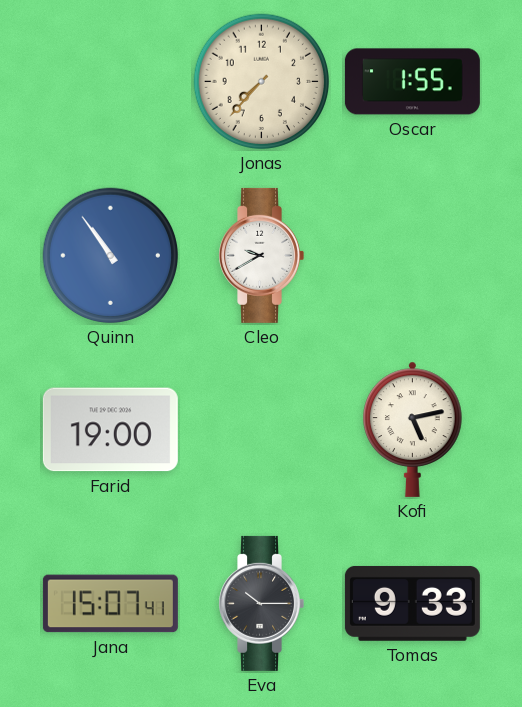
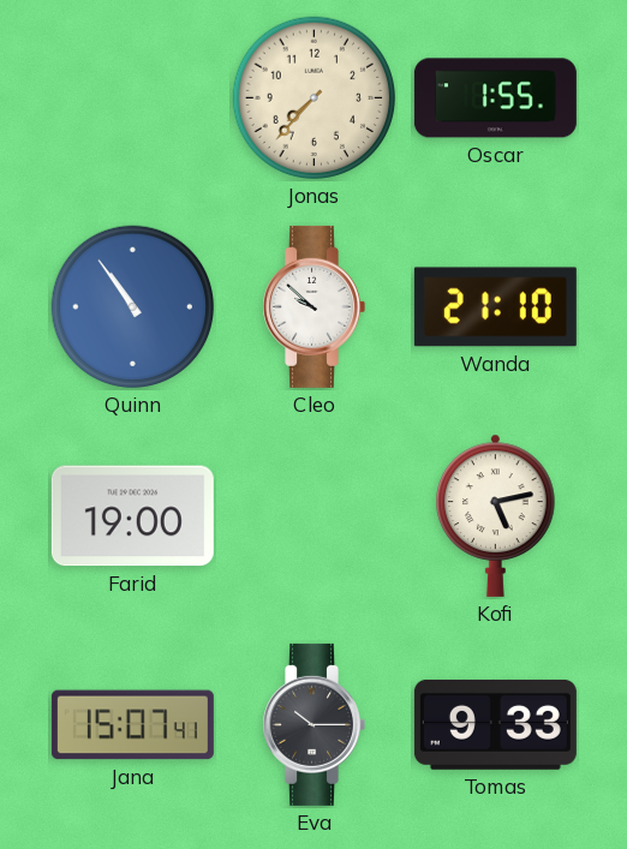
Cleo: 9:40 -> 9:52 (313, 306)
Wanda: none -> 21:10 (495, 307)
